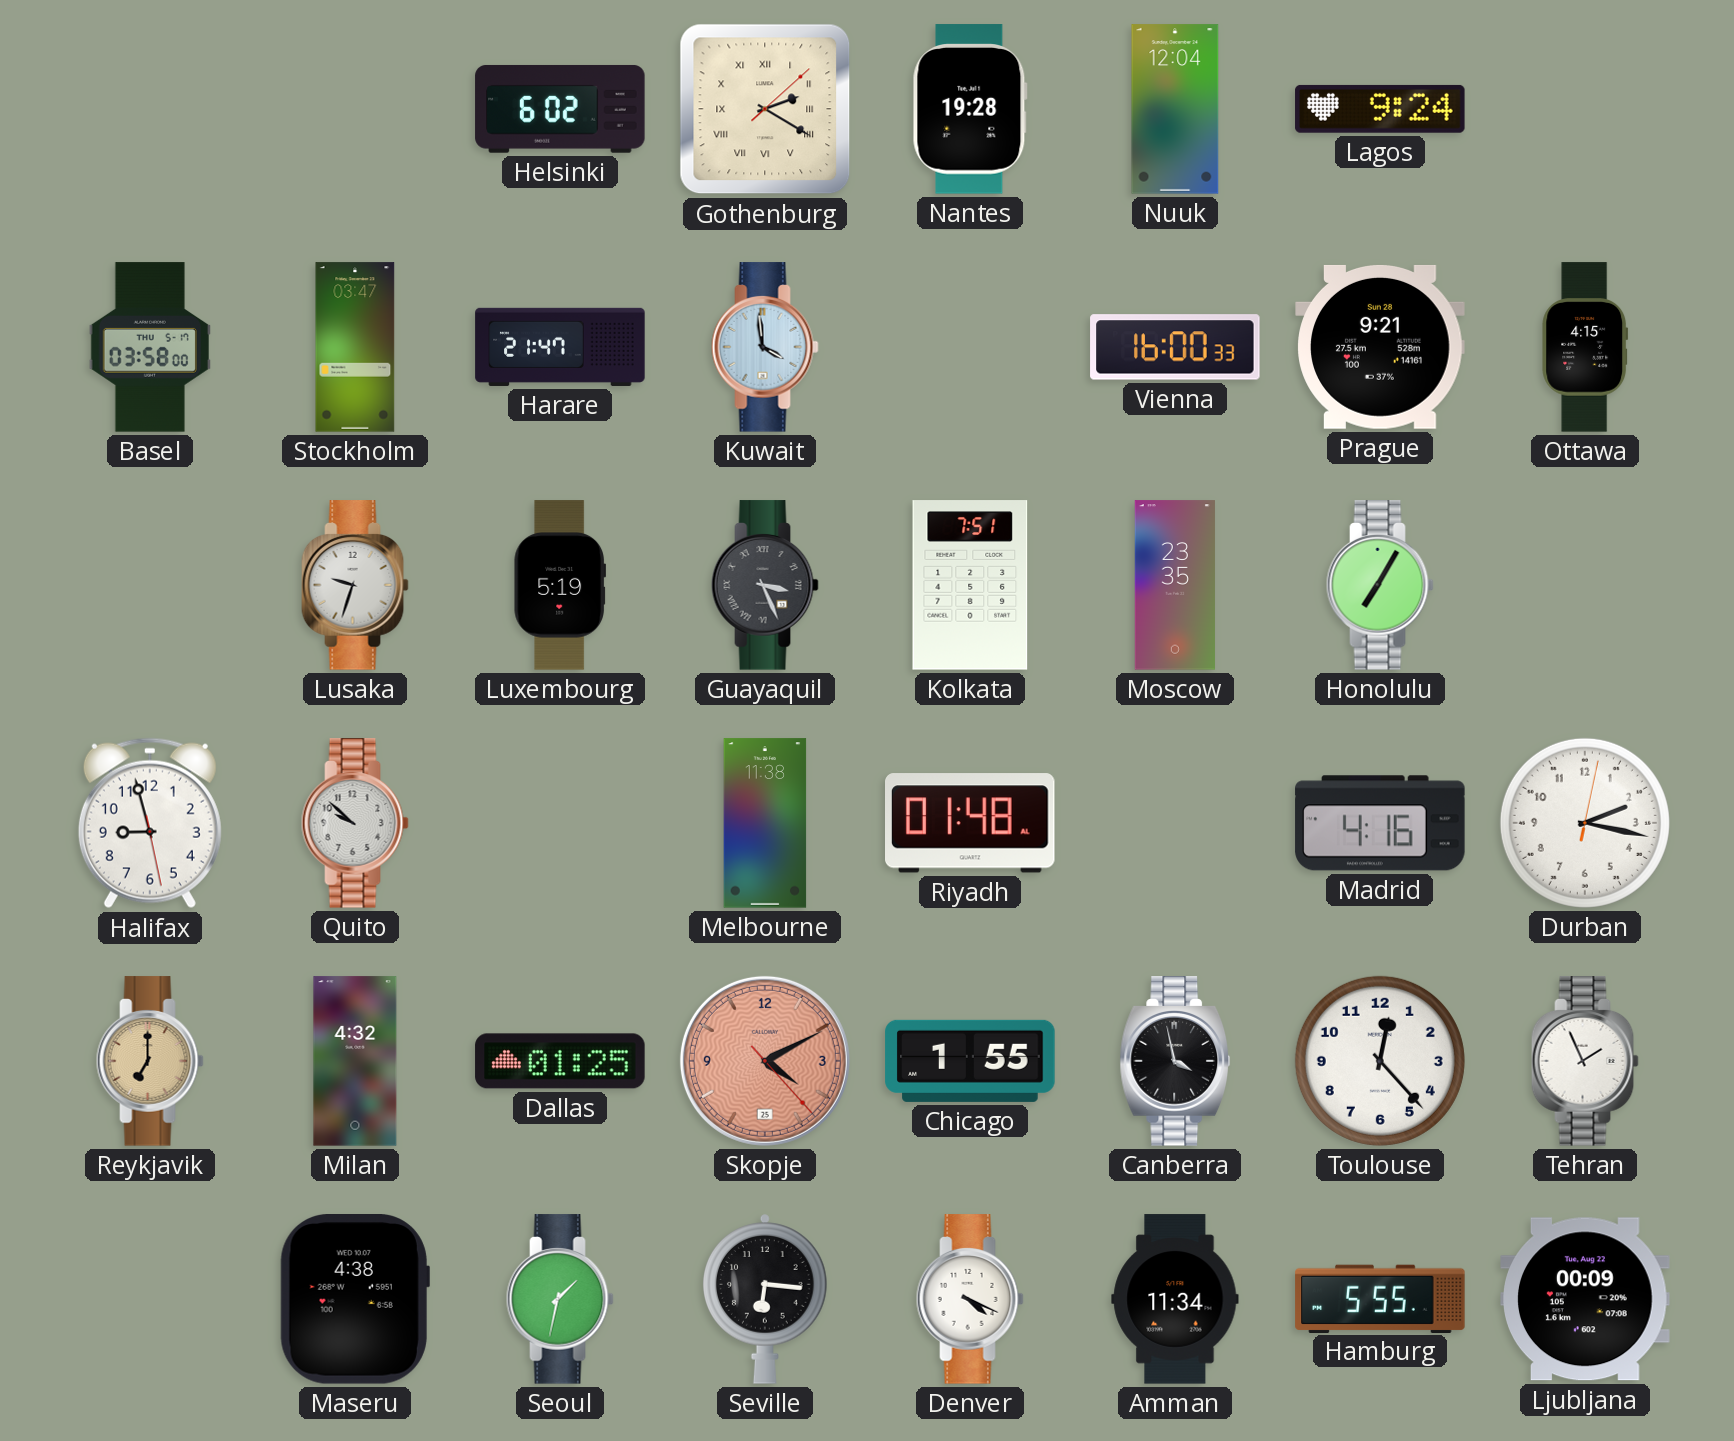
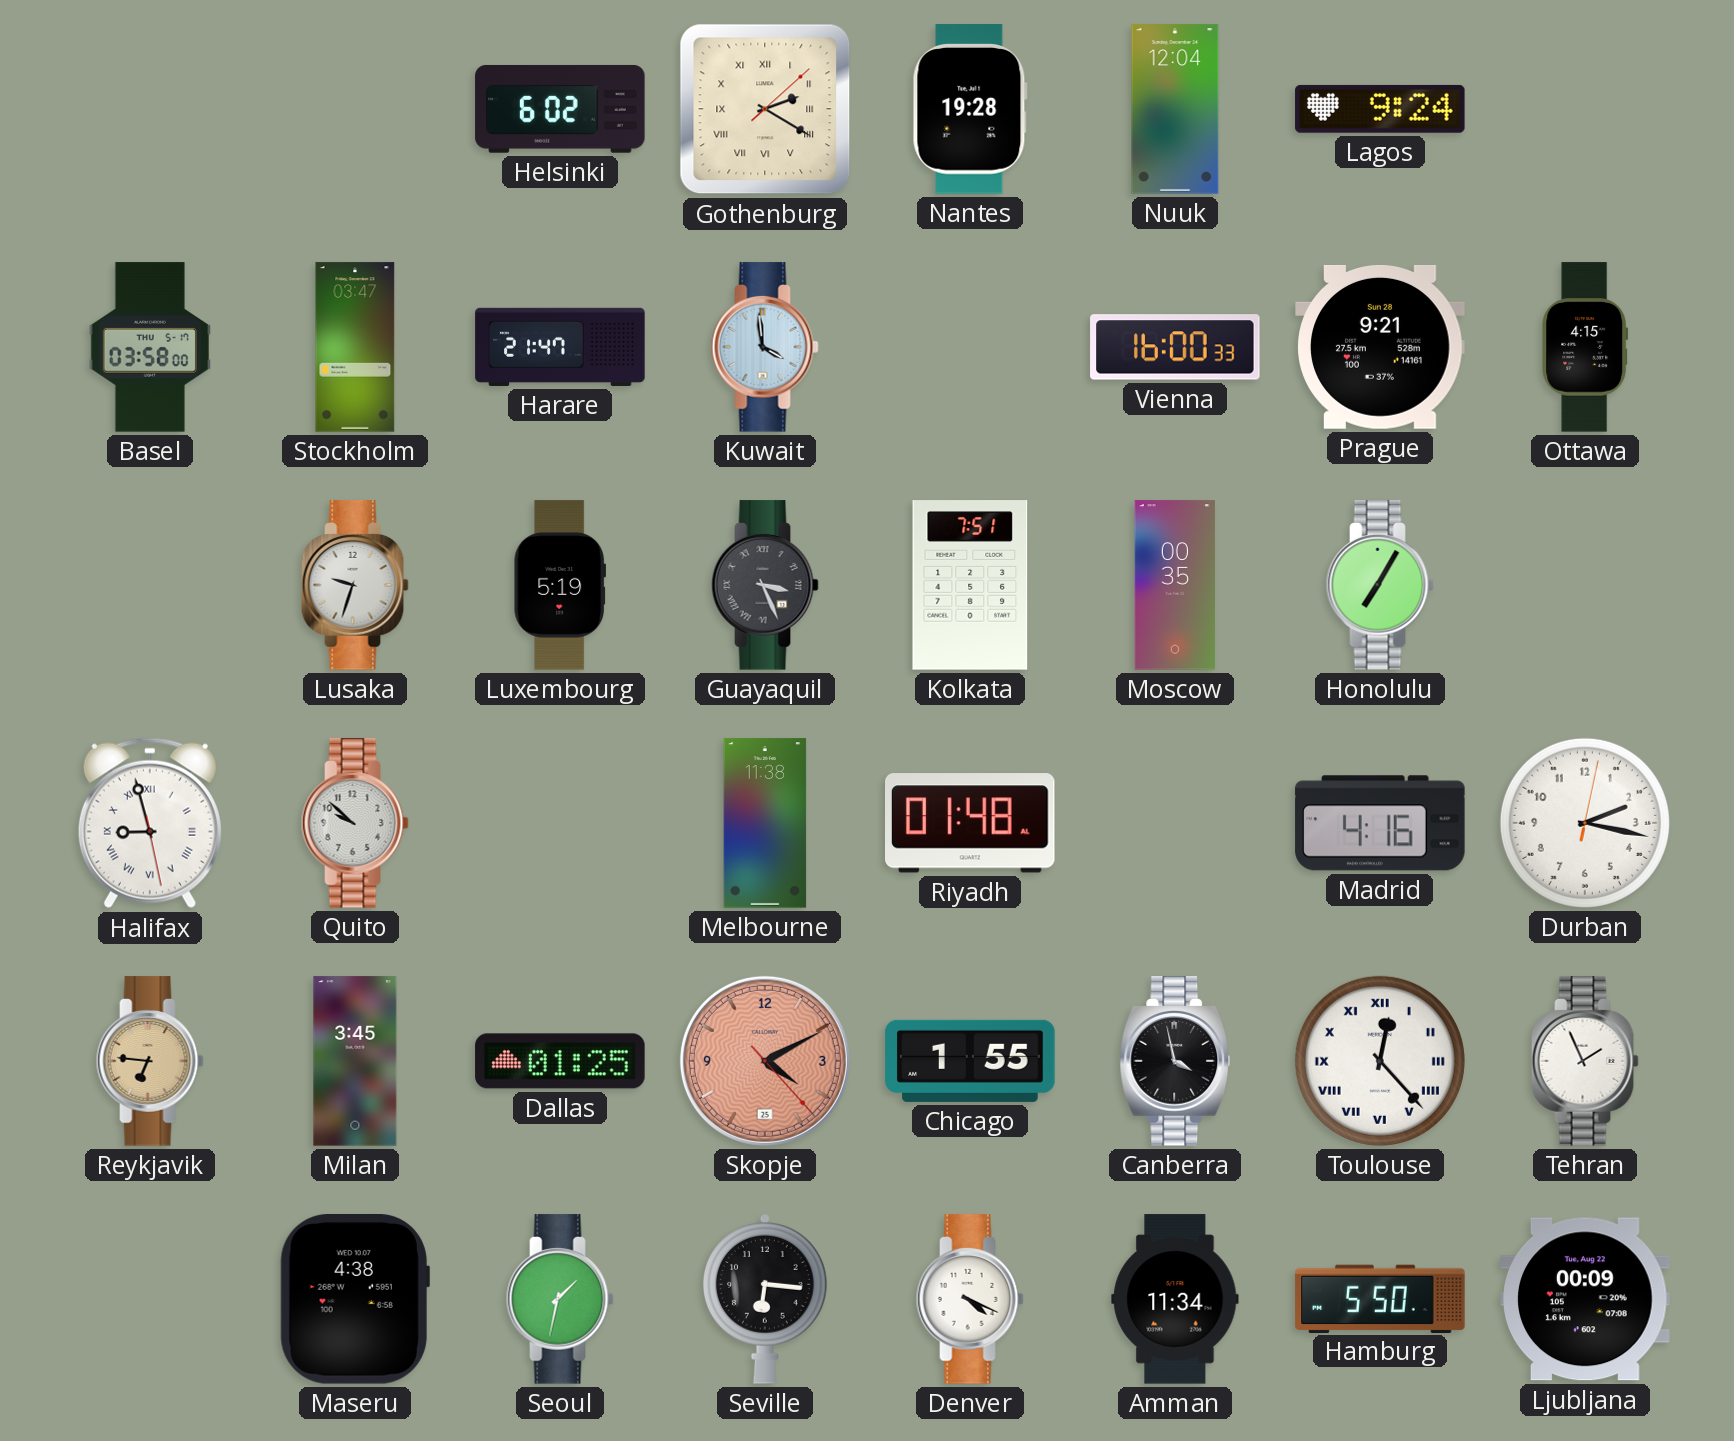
Moscow: 23:35 -> 00:35 (1175, 585)
Halifax numerals: Arabic -> Roman (150, 823)
Reykjavik: 7:00 -> 6:46 (150, 1061)
Milan: 4:32 -> 3:45 (355, 1061)
Toulouse numerals: Arabic -> Roman (1380, 1061)
Hamburg: 5:55 -> 5:50 (1380, 1298)
